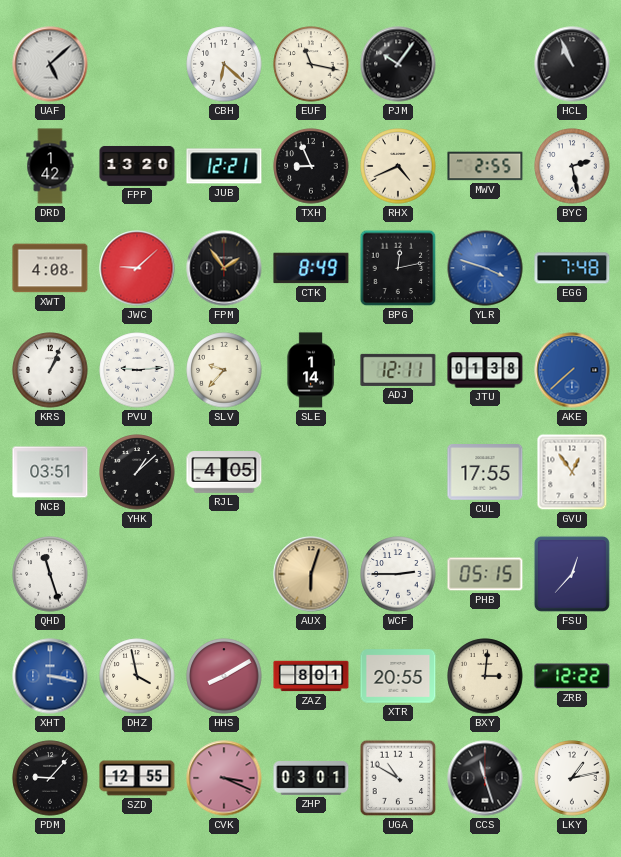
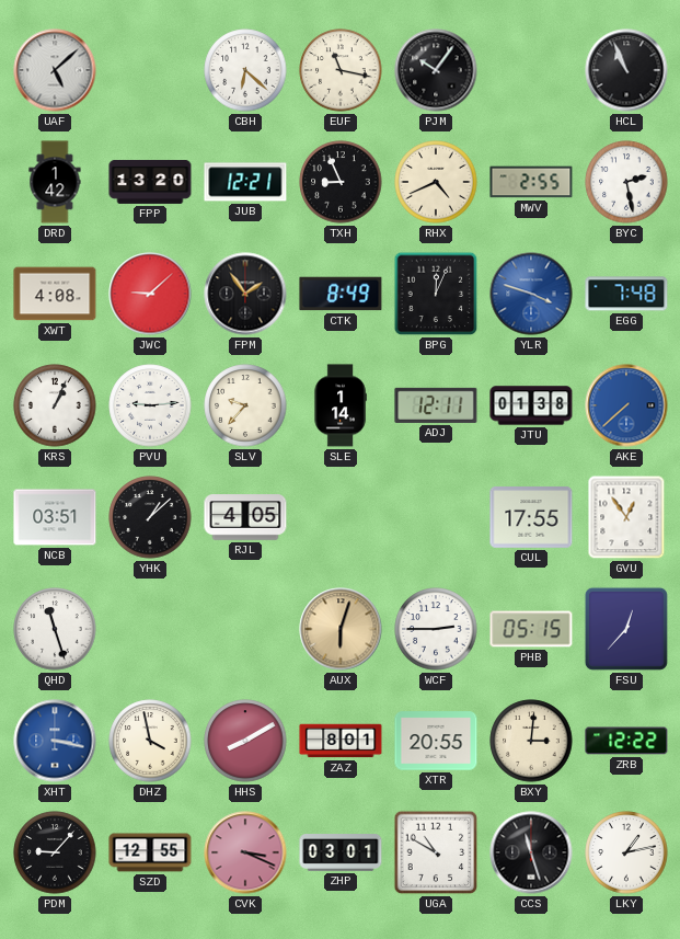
BPG: 12:13 -> 12:04 (436, 294)
